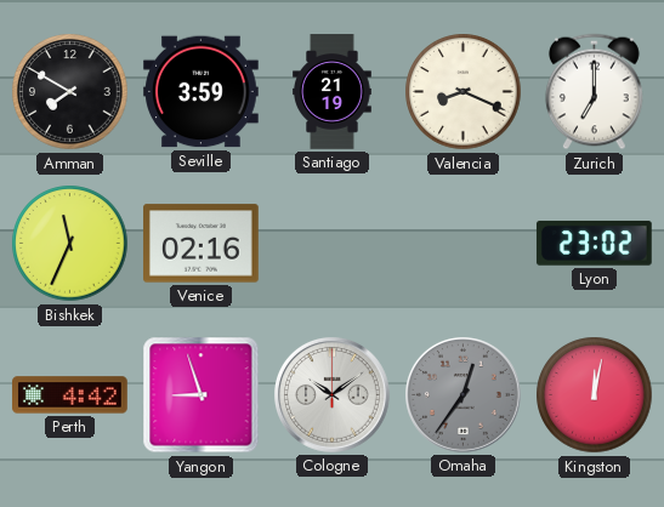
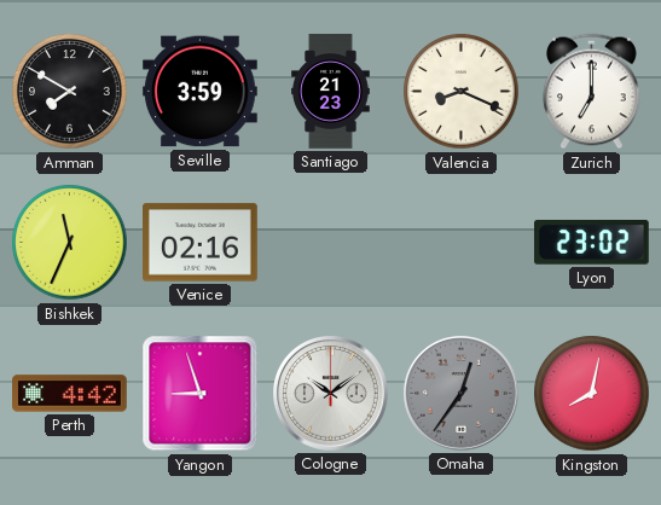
Santiago: 21:19 -> 21:23 (331, 92)
Kingston: 12:02 -> 8:02 (592, 394)
